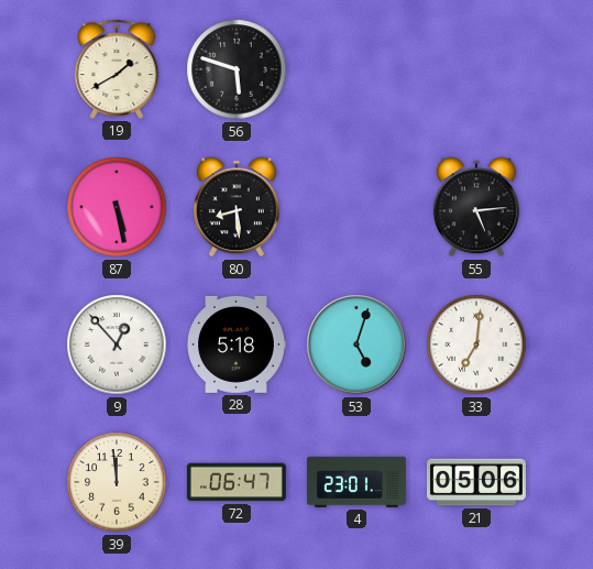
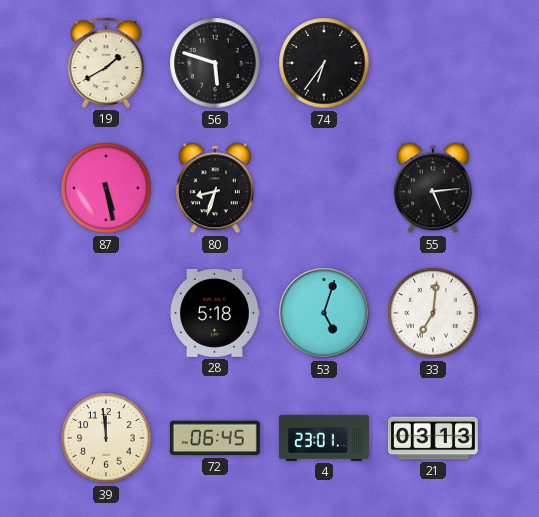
74: none -> 6:36 (324, 63)
80: 8:29 -> 8:33 (215, 188)
9: 12:53 -> none (117, 344)
72: 06:47 -> 06:45 (215, 438)
21: 05:06 -> 03:13 (433, 438)
